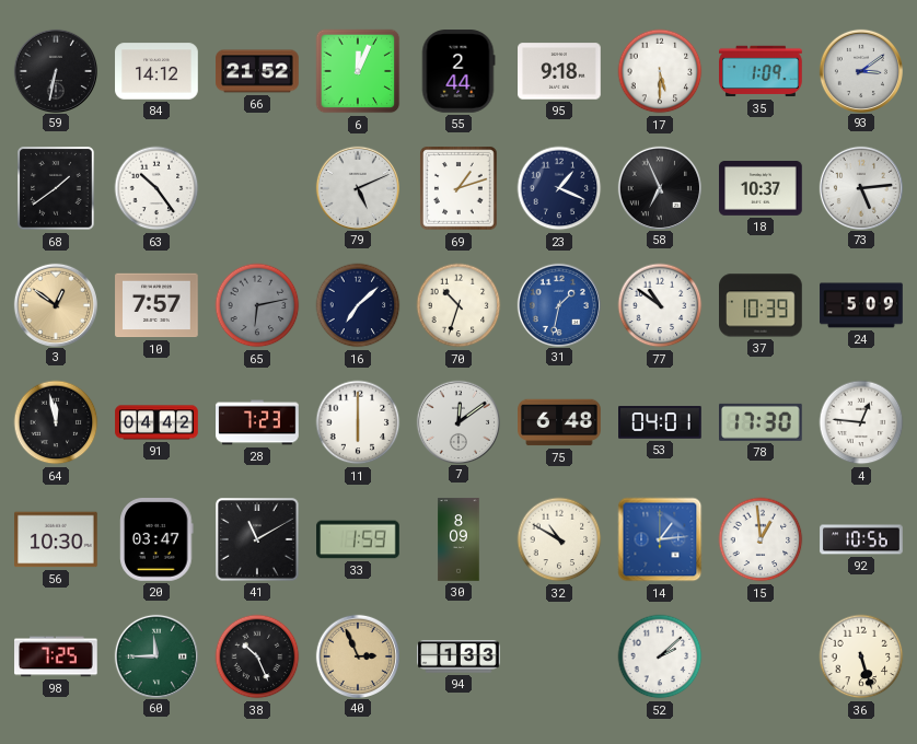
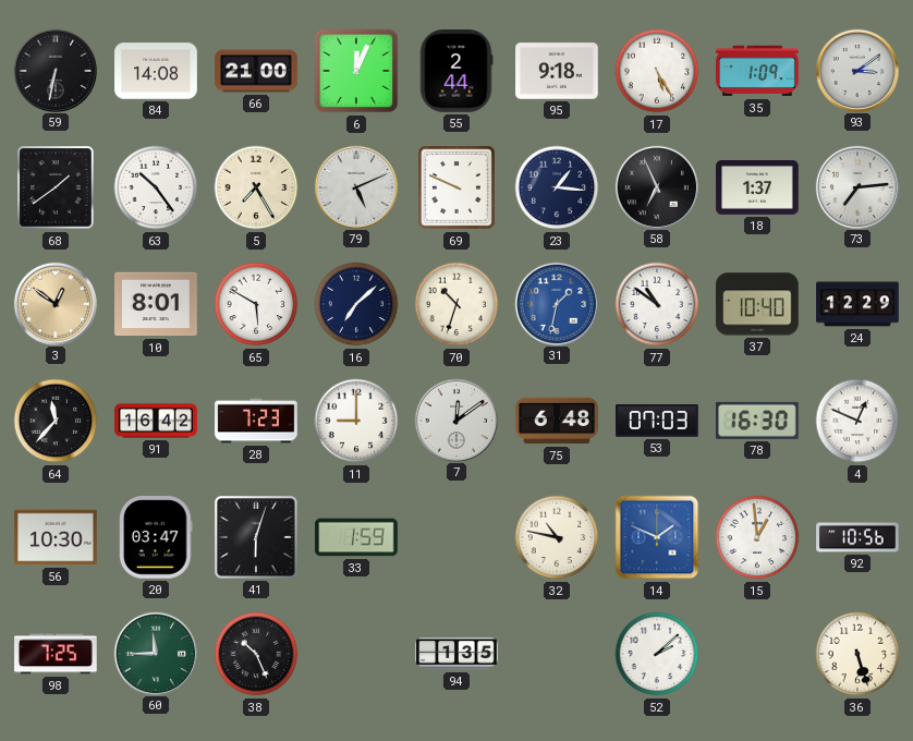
84: 14:12 -> 14:08 (156, 71)
66: 21:52 -> 21:00 (256, 71)
17: 5:30 -> 5:25 (657, 71)
5: none -> 7:25 (256, 187)
69: 1:12 -> 9:49 (456, 187)
23: 1:19 -> 1:16 (557, 187)
18: 10:37 -> 1:37 (757, 189)
73: 5:14 -> 7:14 (856, 186)
10: 7:57 -> 8:01 (156, 304)
65: 6:13 -> 5:50 (256, 304)
65 dial: grey -> white (256, 304)
37: 10:39 -> 10:40 (758, 304)
24: 5:09 -> 12:29 (857, 304)
64: 11:58 -> 11:37 (56, 421)
91: 04:42 -> 16:42 (156, 421)
11: 6:00 -> 9:00 (356, 421)
53: 04:01 -> 07:03 (657, 421)
78: 17:30 -> 16:30 (758, 421)
4: 12:46 -> 12:49 (857, 421)
41: 11:10 -> 6:03 (257, 538)
30: 8:09 -> none (458, 539)
32: 10:50 -> 10:47 (557, 537)
14: 1:14 -> 1:49 (657, 537)
40: 2:56 -> none (357, 655)
94: 1:33 -> 1:35 (456, 654)
